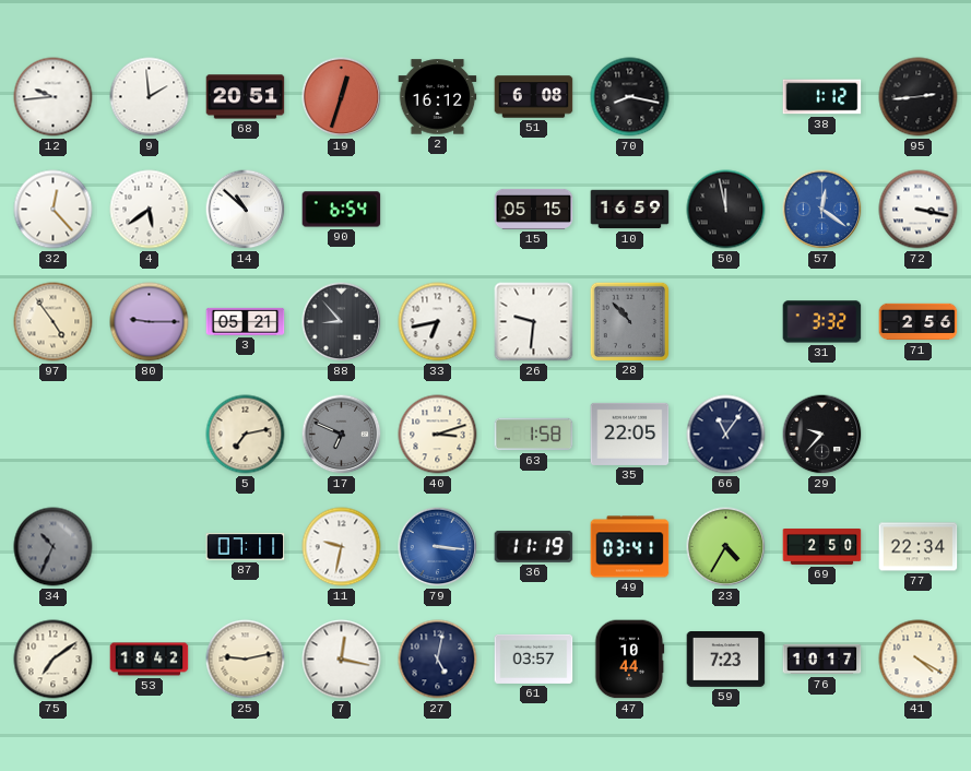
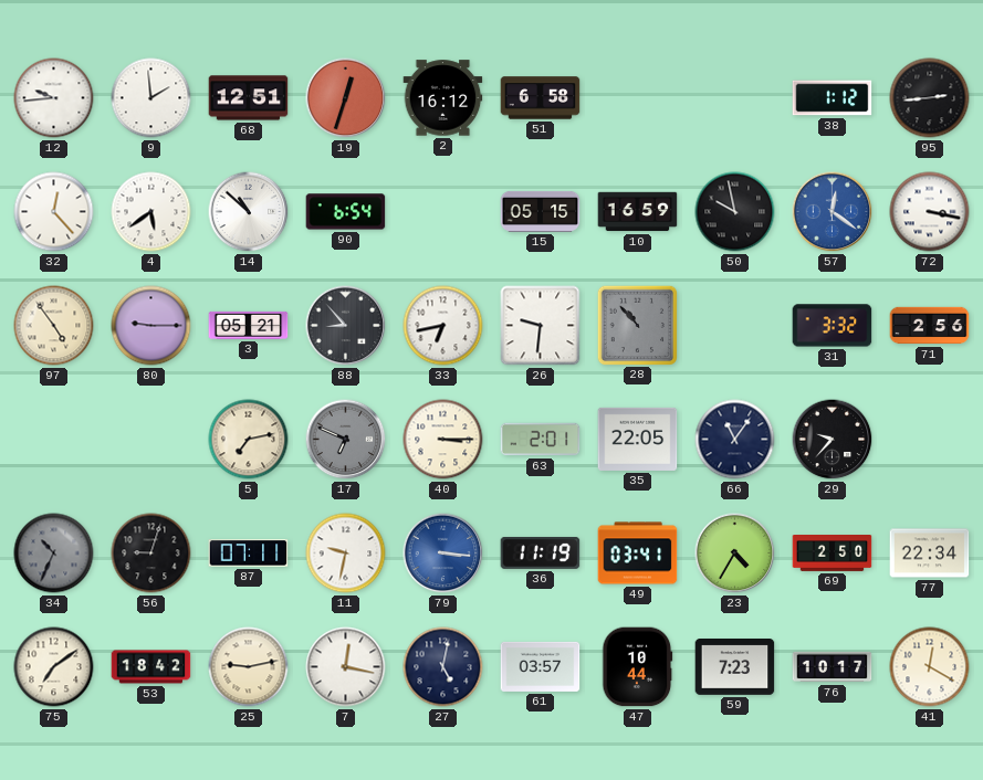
68: 20:51 -> 12:51 (249, 98)
51: 6:08 -> 6:58 (541, 98)
70: 8:17 -> none (630, 97)
50: 11:58 -> 9:58 (735, 212)
40: 3:12 -> 3:15 (443, 440)
63: 1:58 -> 2:01 (541, 440)
56: none -> 9:03 (151, 554)
41: 4:20 -> 12:20 (930, 667)
